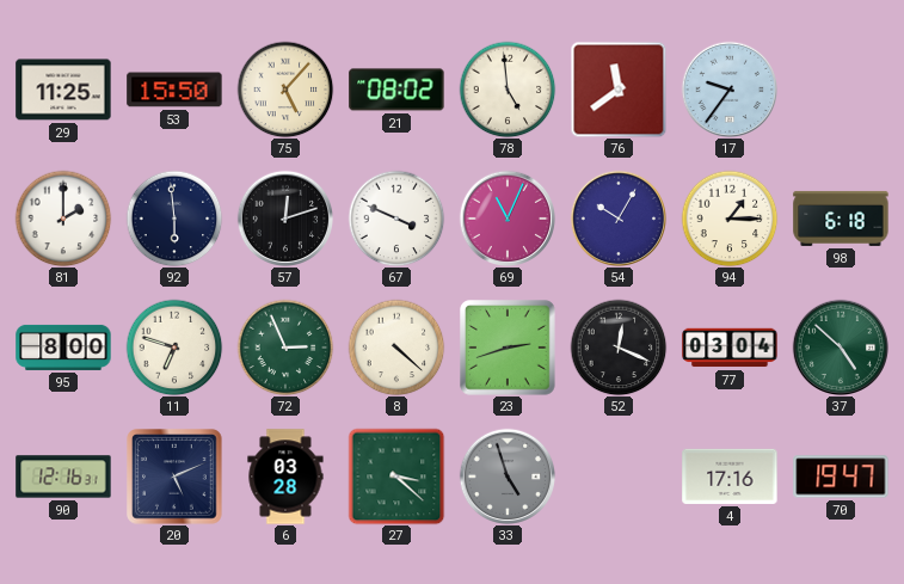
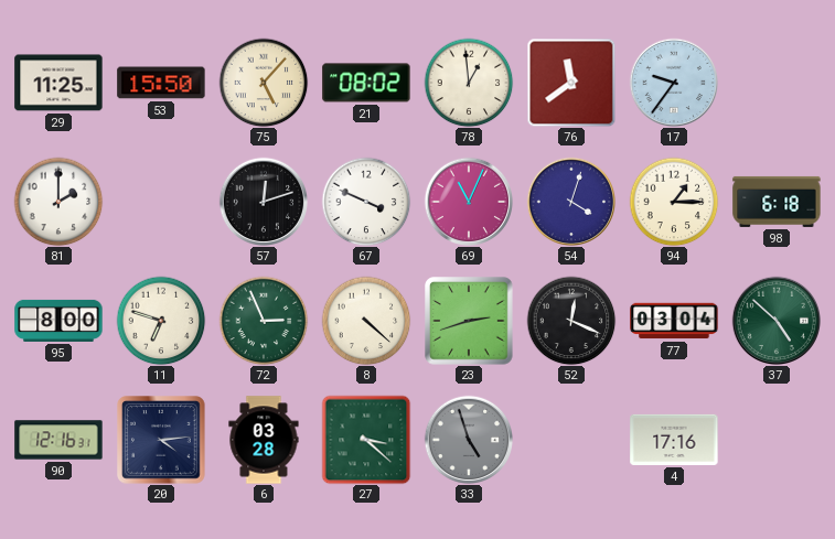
78: 4:59 -> 12:59 (469, 83)
92: 5:59 -> none (174, 219)
54: 10:05 -> 4:03 (570, 201)
20: 5:11 -> 4:14 (161, 440)
70: 19:47 -> none (841, 477)
